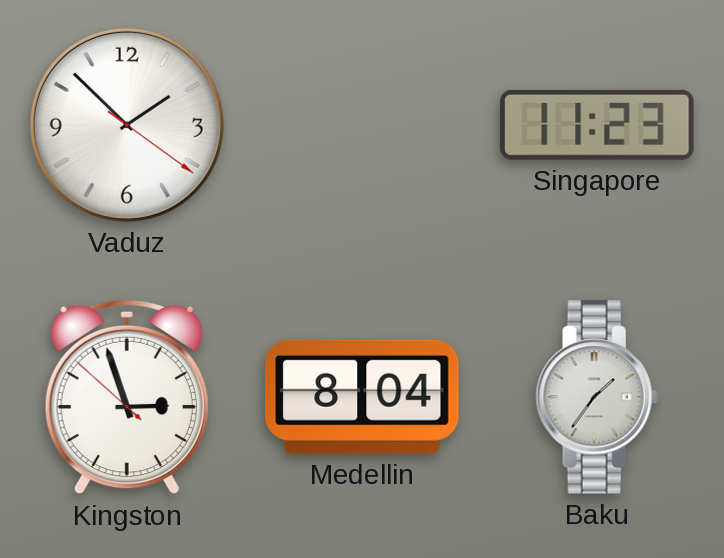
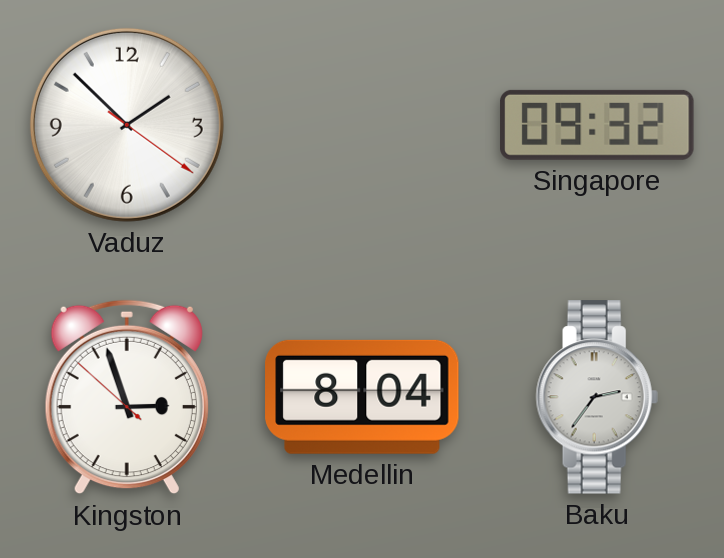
Singapore: 11:23 -> 09:32 (597, 125)
Baku: 1:36 -> 2:36 (597, 397)
